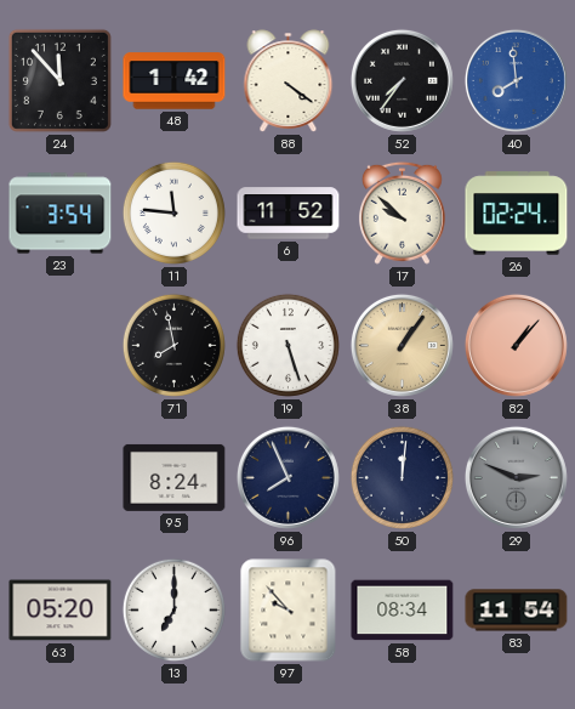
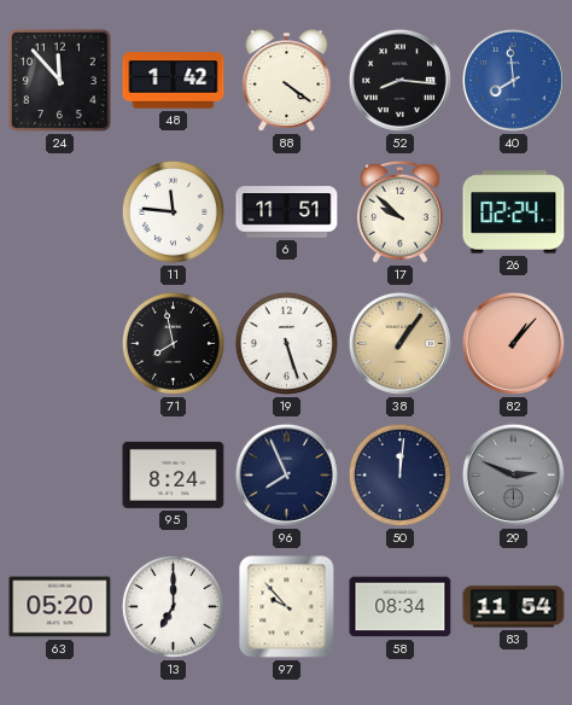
52: 7:36 -> 8:16 (399, 80)
23: 3:54 -> none (61, 214)
6: 11:52 -> 11:51 (287, 212)
